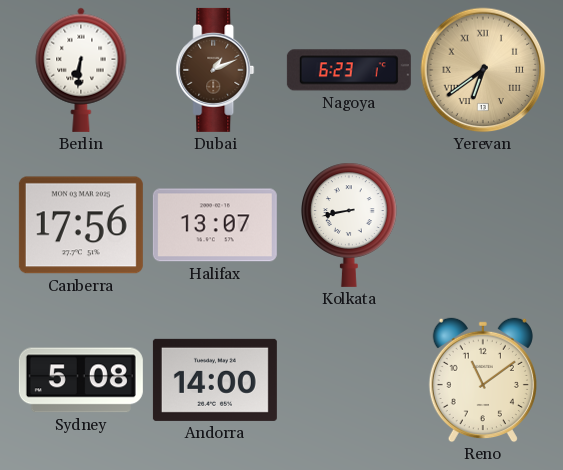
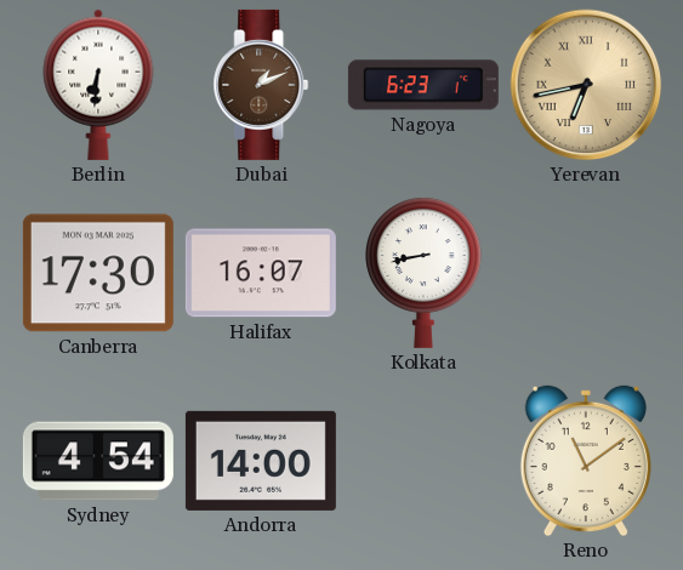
Yerevan: 6:39 -> 6:43 (586, 85)
Canberra: 17:56 -> 17:30 (98, 273)
Halifax: 13:07 -> 16:07 (261, 273)
Sydney: 5:08 -> 4:54 (98, 461)
